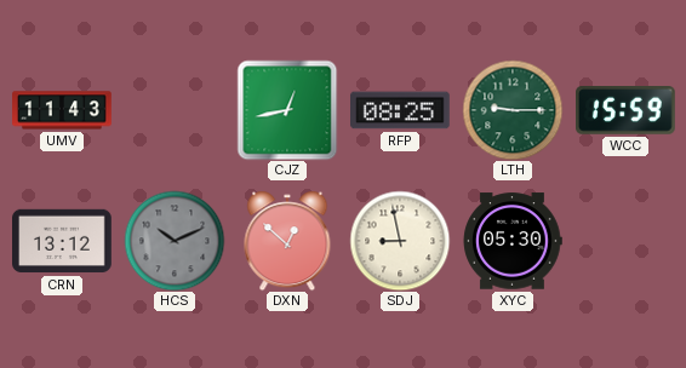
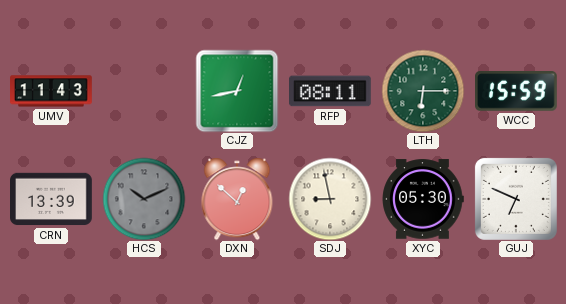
RFP: 08:25 -> 08:11 (331, 91)
LTH: 9:15 -> 6:15 (423, 91)
CRN: 13:12 -> 13:39 (52, 199)
GUJ: none -> 6:49 (516, 199)
